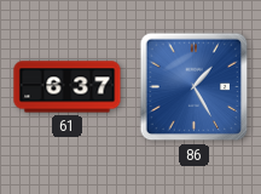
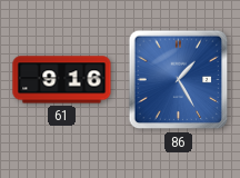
61: 6:37 -> 9:16 (62, 80)
